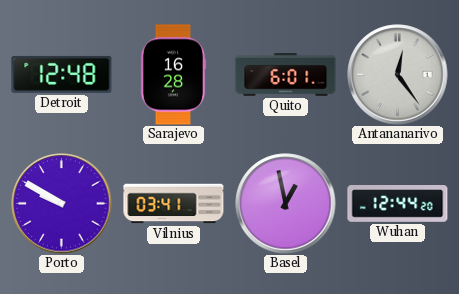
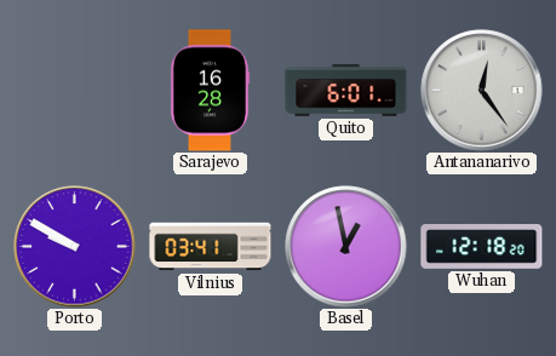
Detroit: 12:48 -> none (62, 74)
Wuhan: 12:44 -> 12:18 (482, 247)
